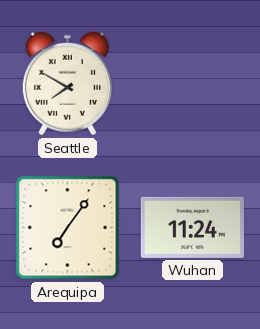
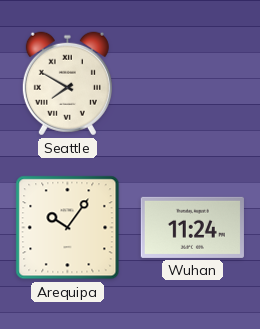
Arequipa: 7:06 -> 10:06 (68, 228)
